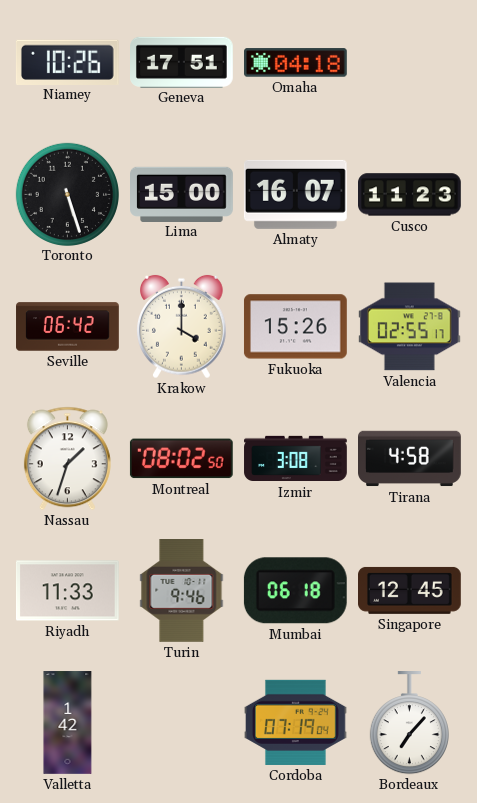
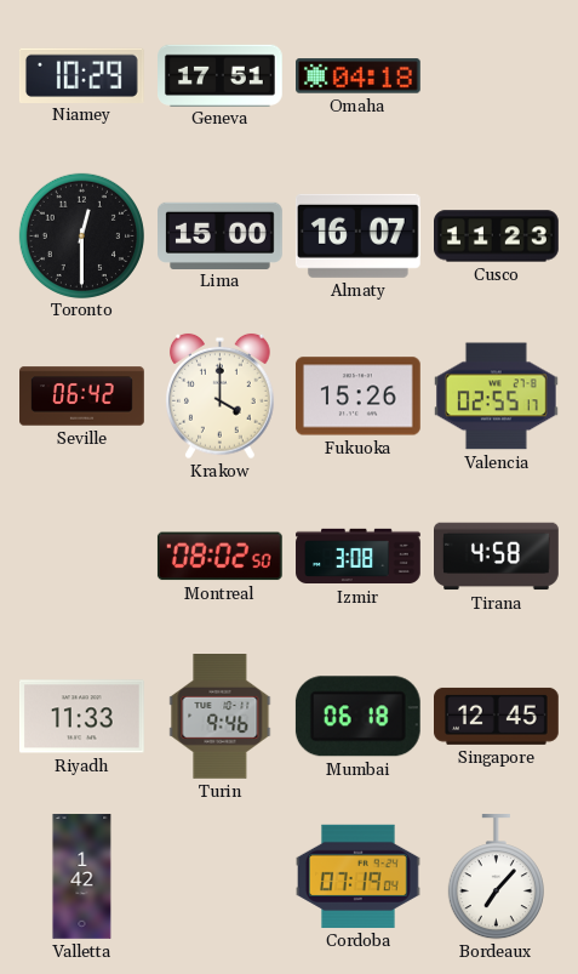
Niamey: 10:26 -> 10:29 (81, 75)
Toronto: 5:27 -> 12:30 (81, 235)
Nassau: 1:33 -> none (67, 459)
